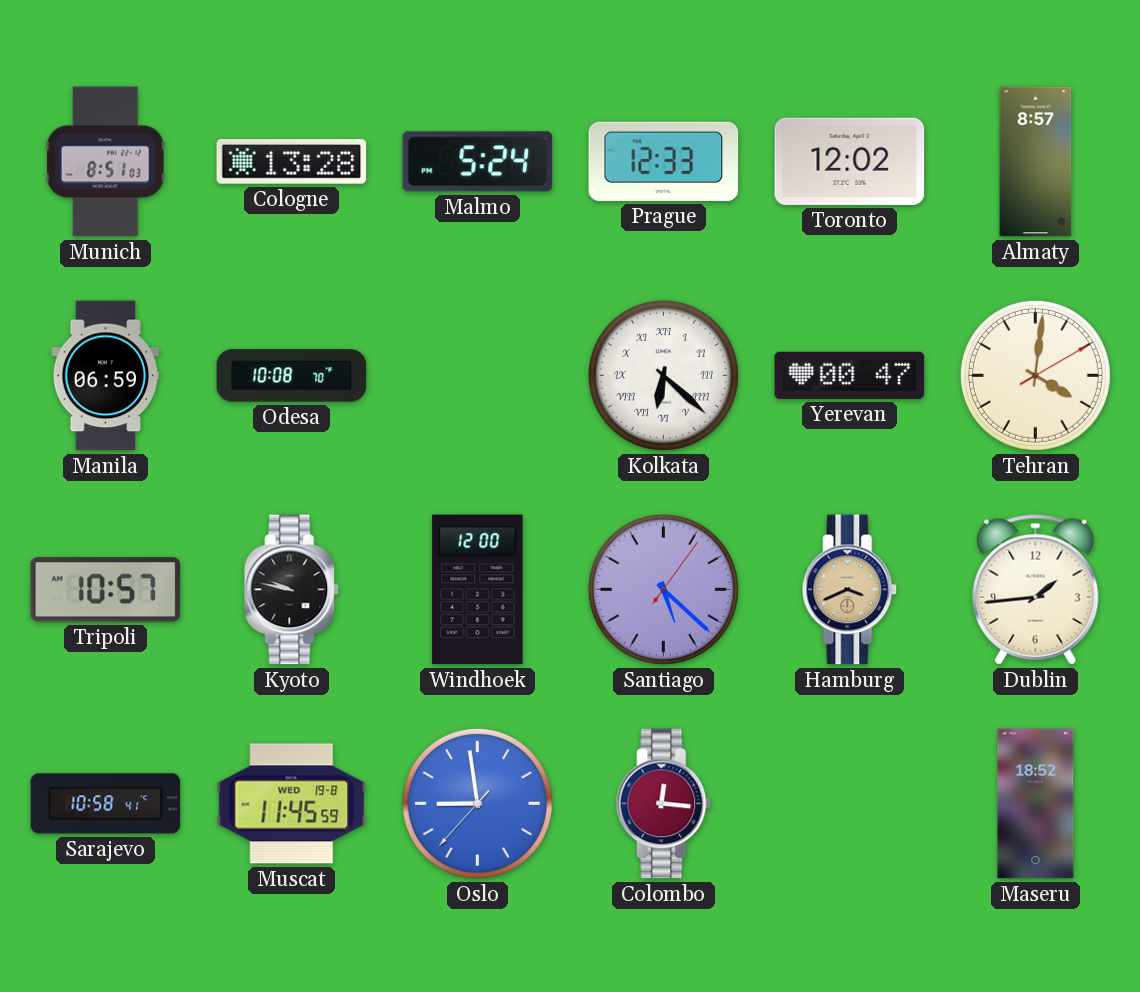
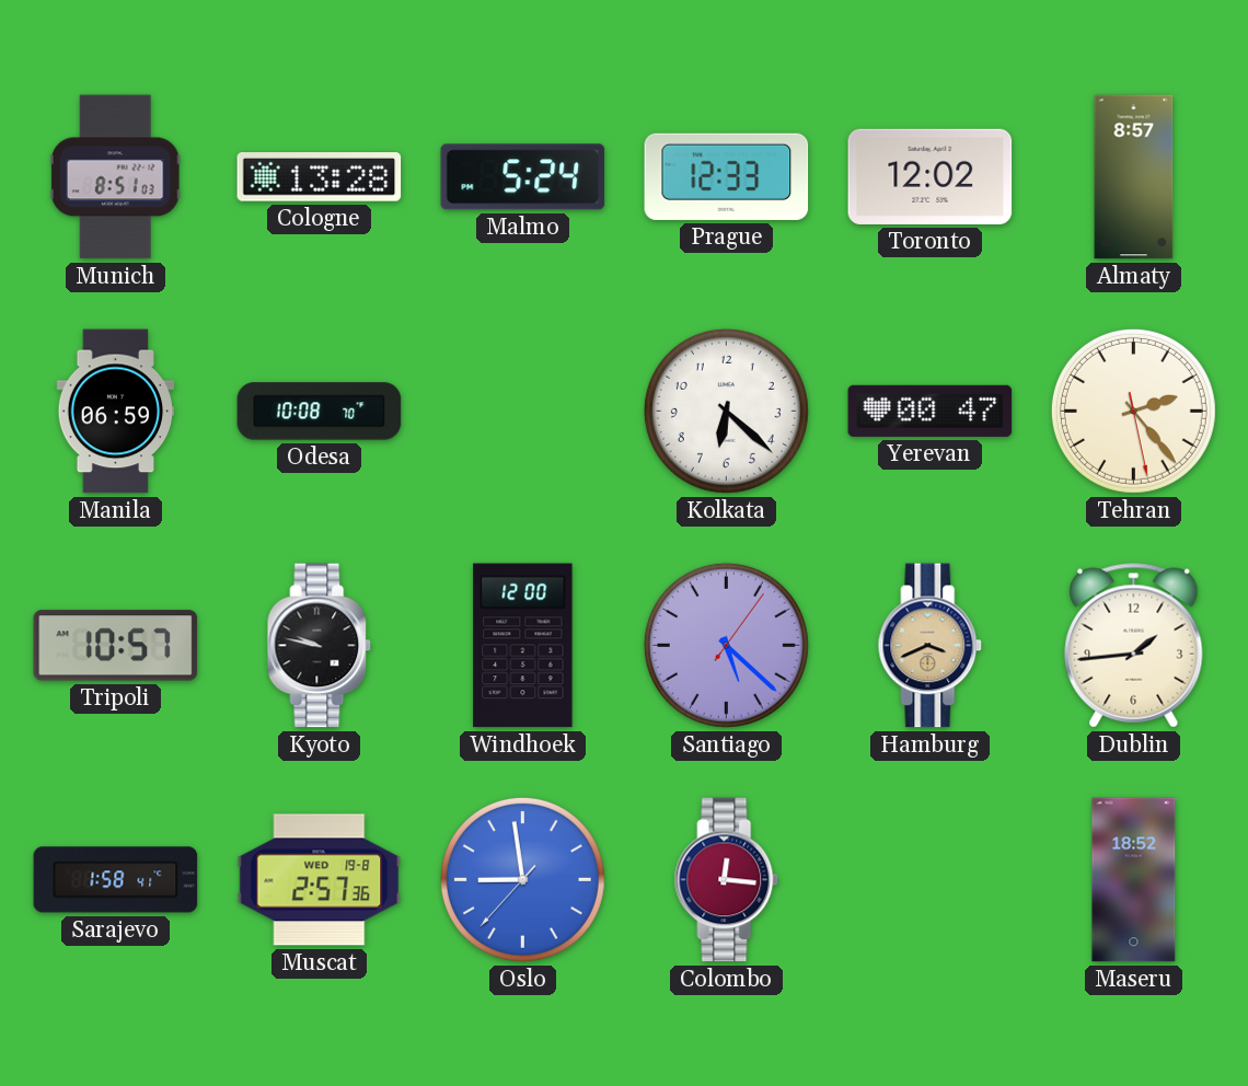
Kolkata numerals: Roman -> Arabic (726, 411)
Tehran: 4:01 -> 2:23 (1133, 411)
Sarajevo: 10:58 -> 1:58 (116, 880)
Muscat: 11:45 -> 2:57 (320, 880)
